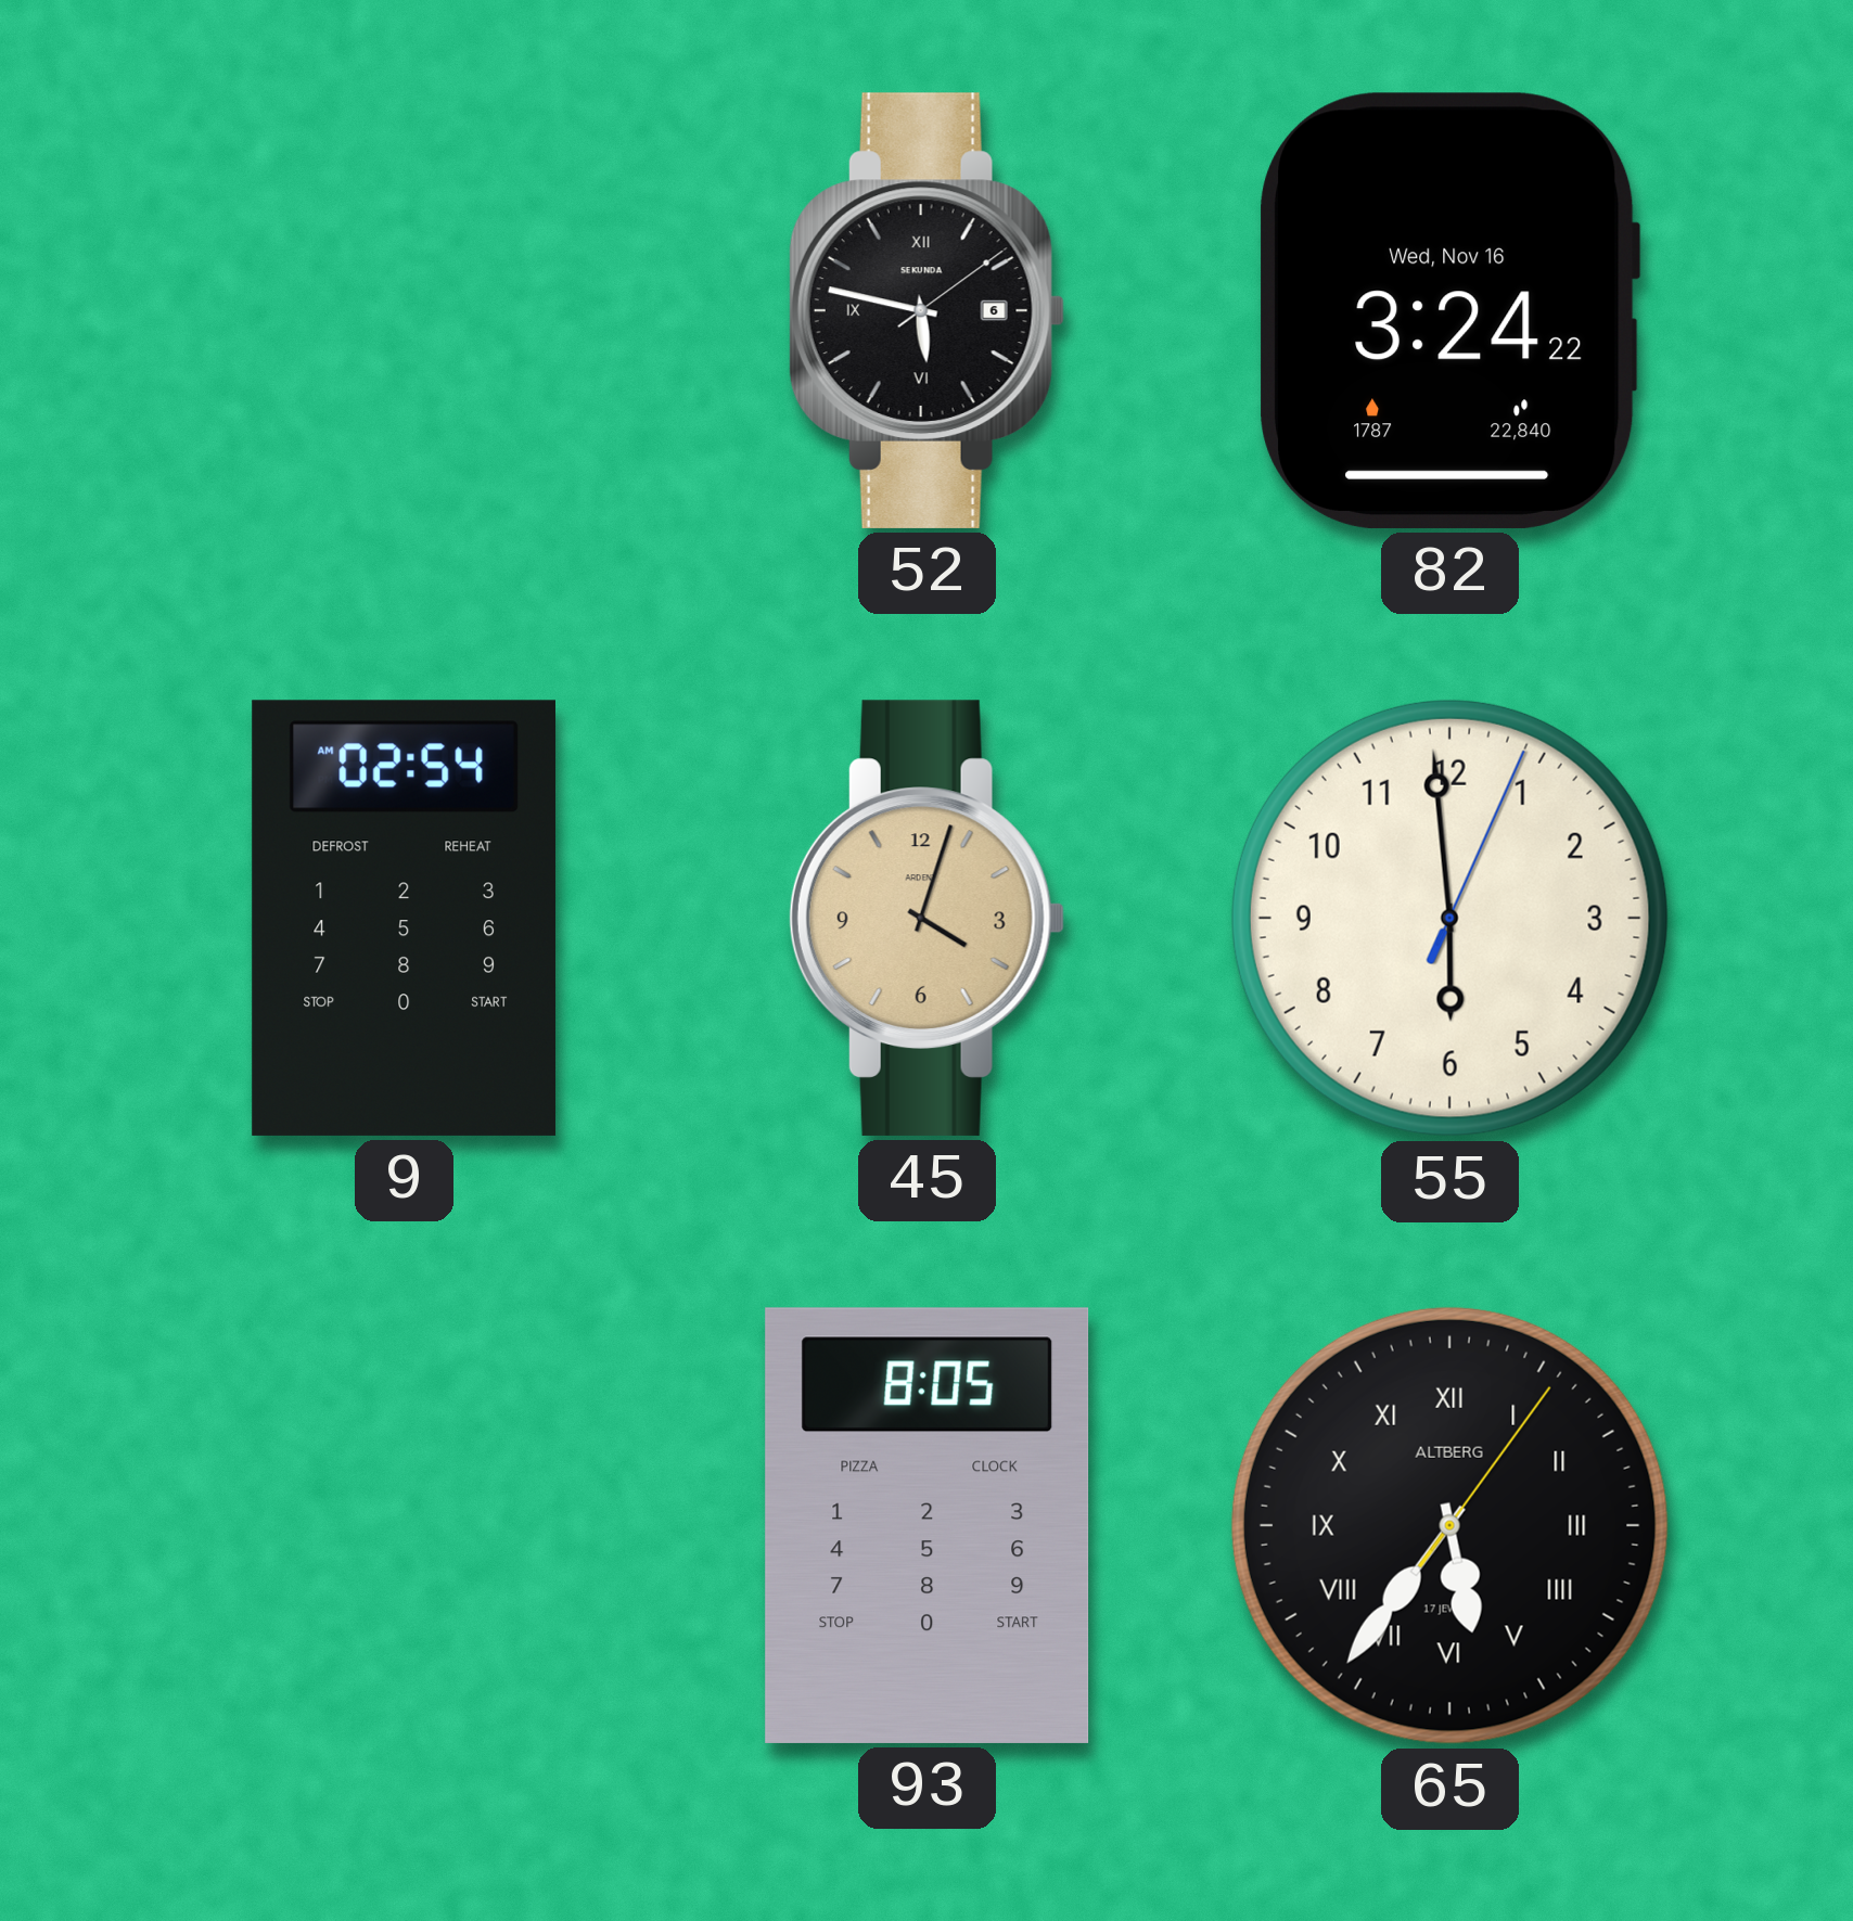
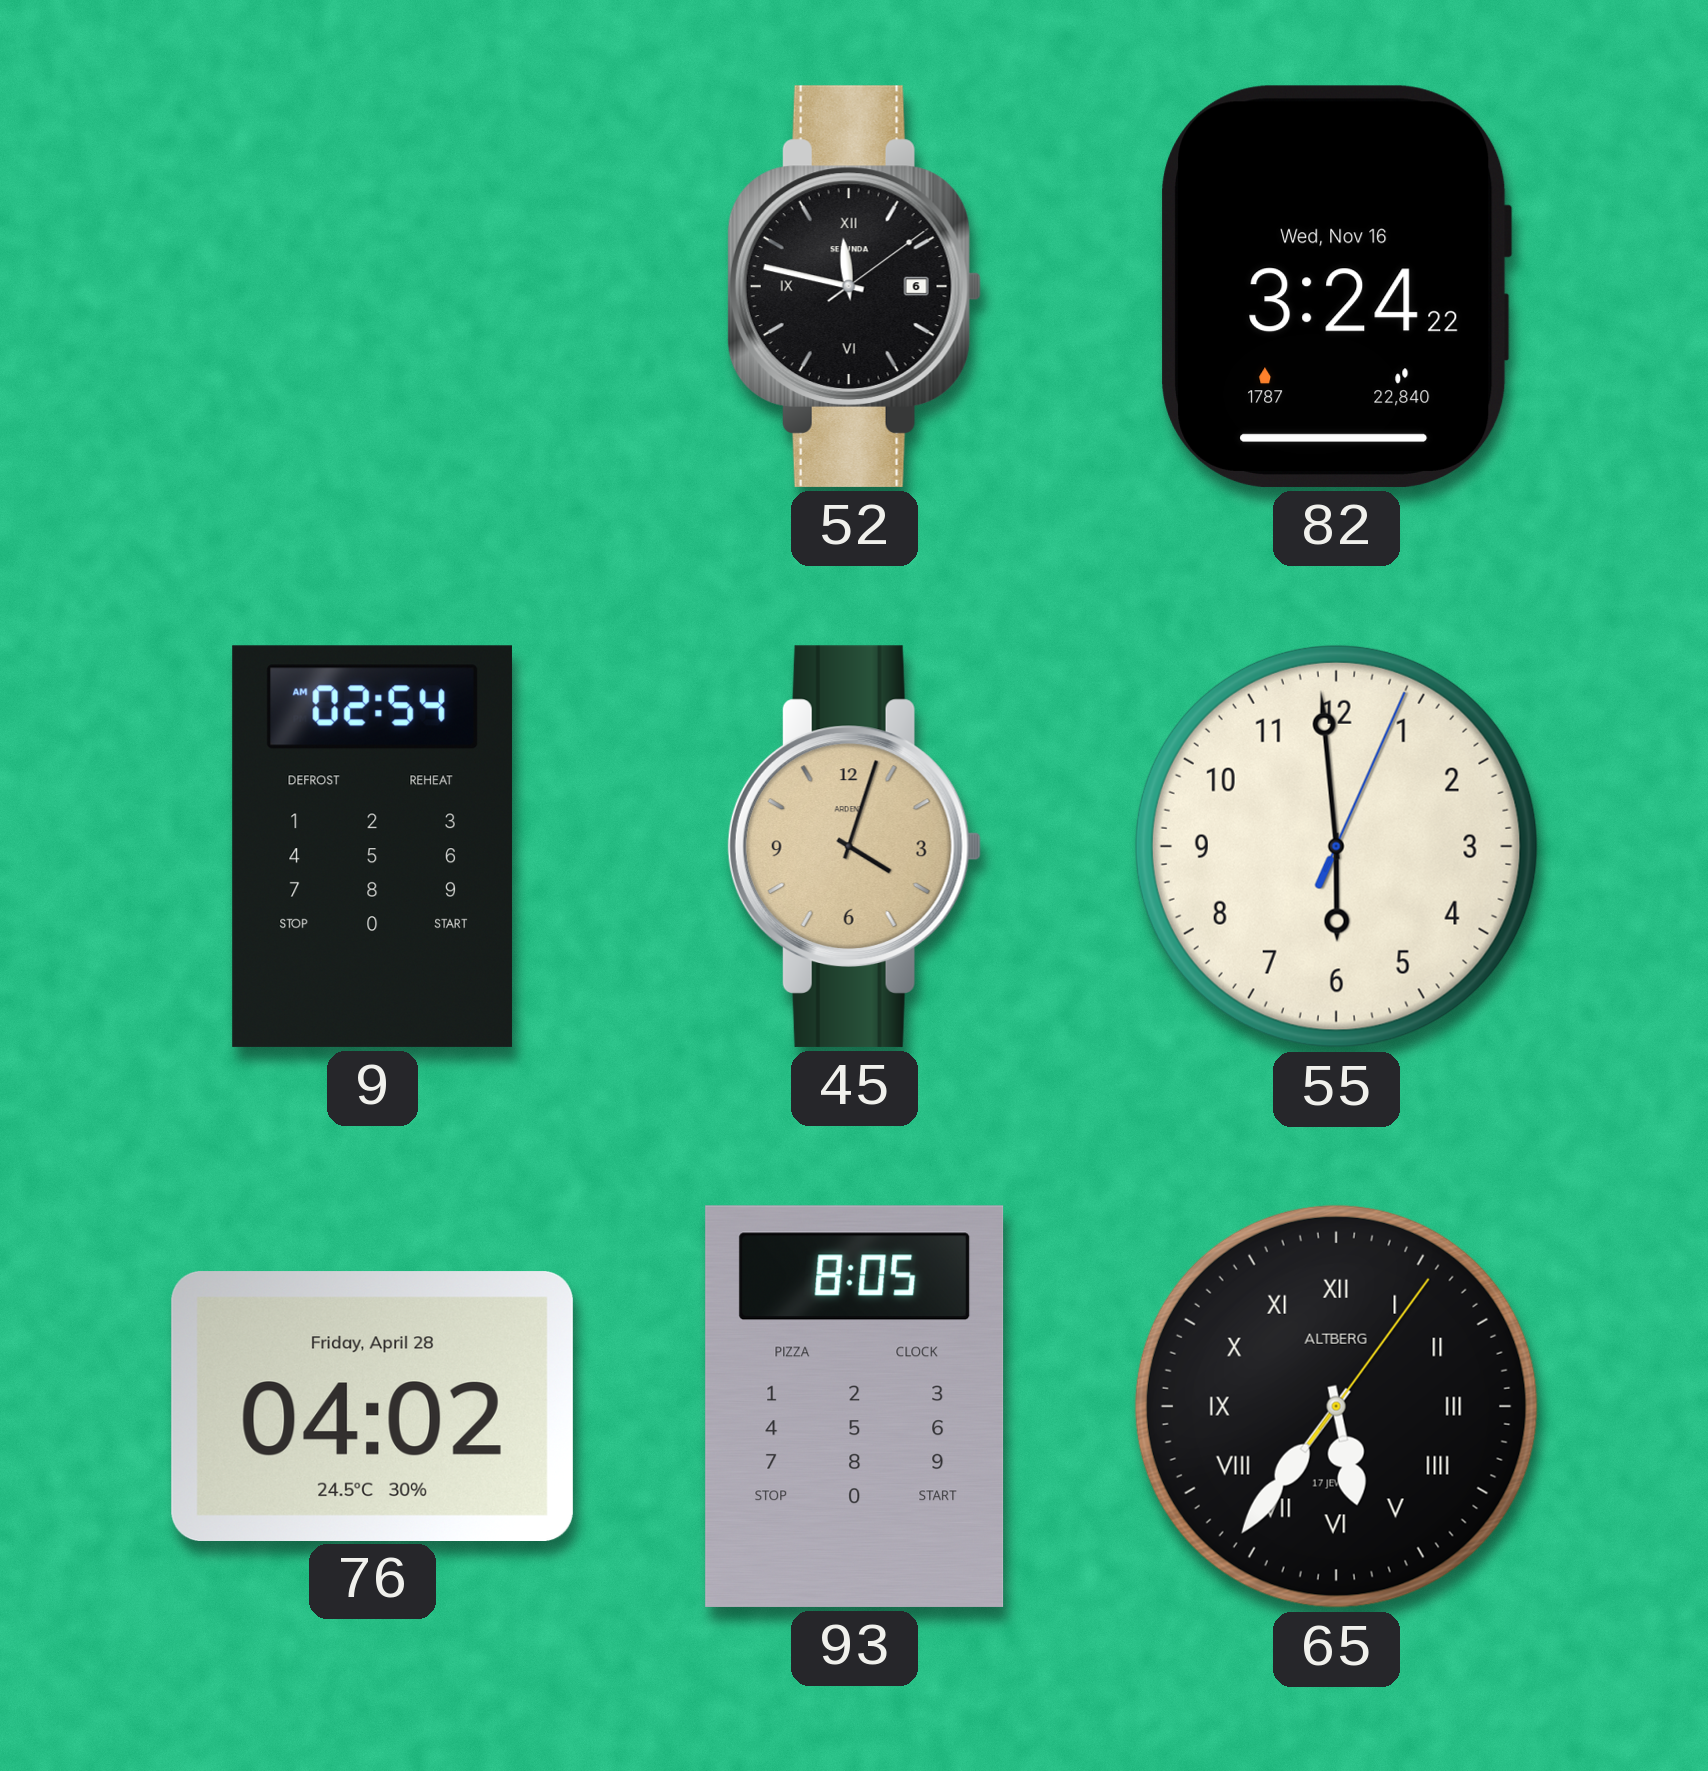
52: 5:47 -> 11:47 (854, 286)
76: none -> 04:02 (372, 1406)
